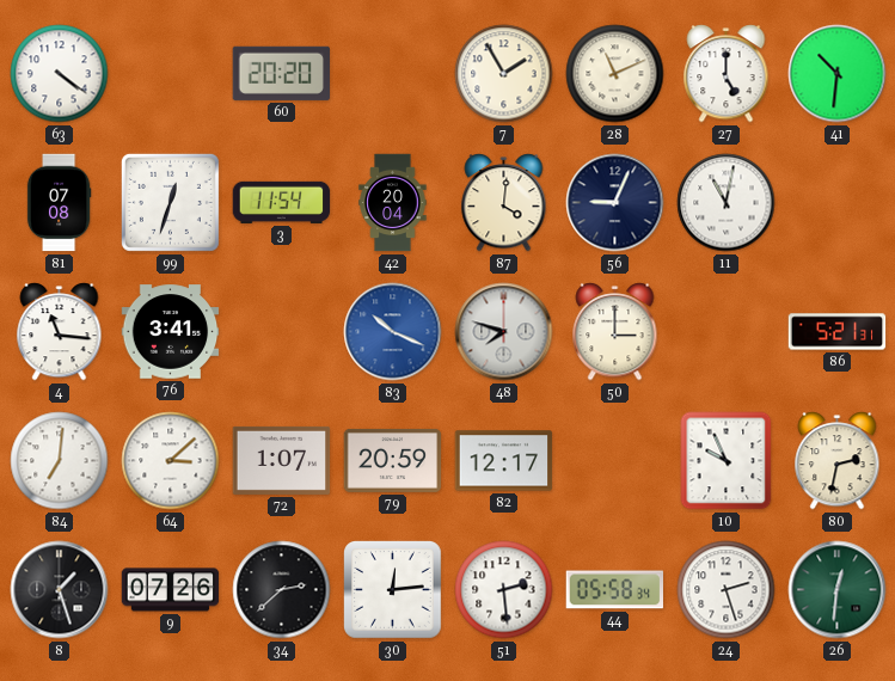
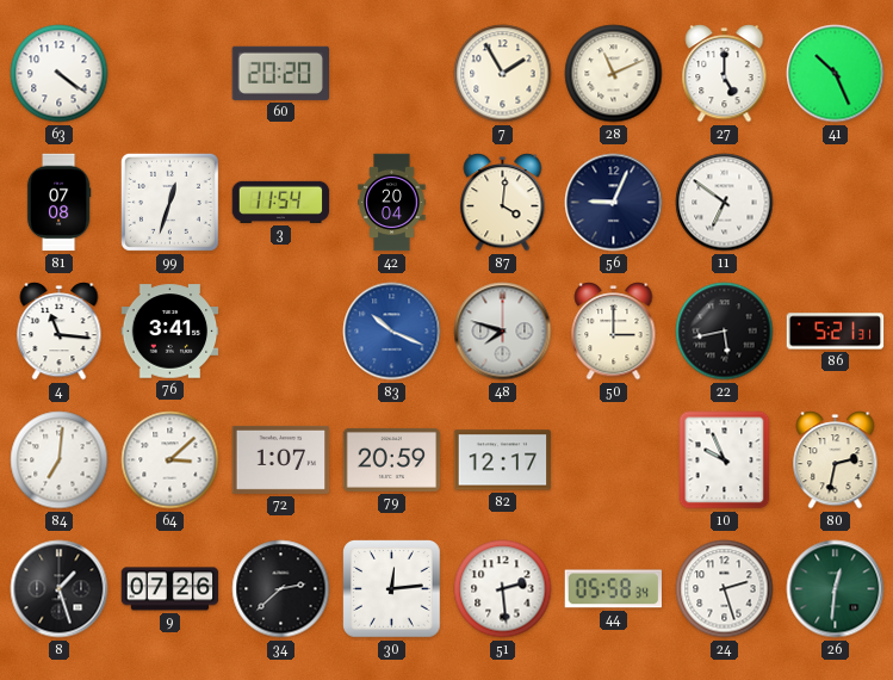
41: 10:31 -> 10:26 (836, 74)
11: 11:02 -> 6:51 (725, 203)
22: none -> 5:43 (725, 332)
